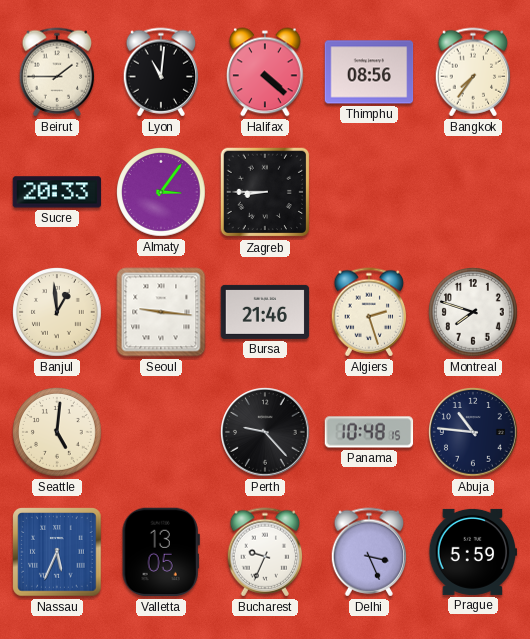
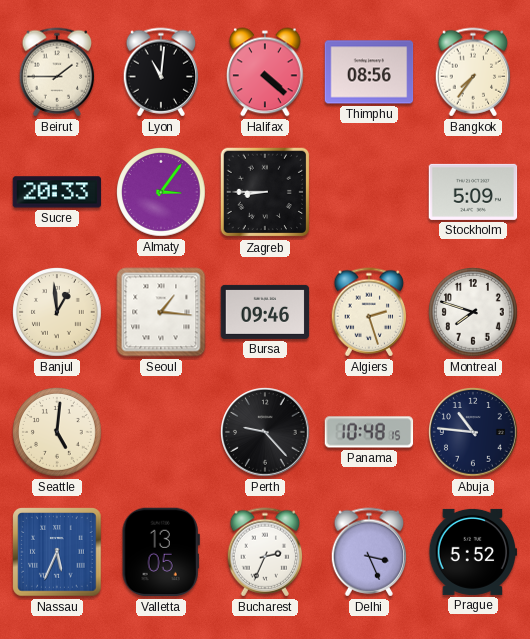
Stockholm: none -> 5:09 (473, 192)
Seoul: 9:16 -> 1:16 (161, 312)
Bursa: 21:46 -> 09:46 (265, 312)
Bucharest: 9:34 -> 2:34 (265, 552)
Prague: 5:59 -> 5:52 (473, 552)
